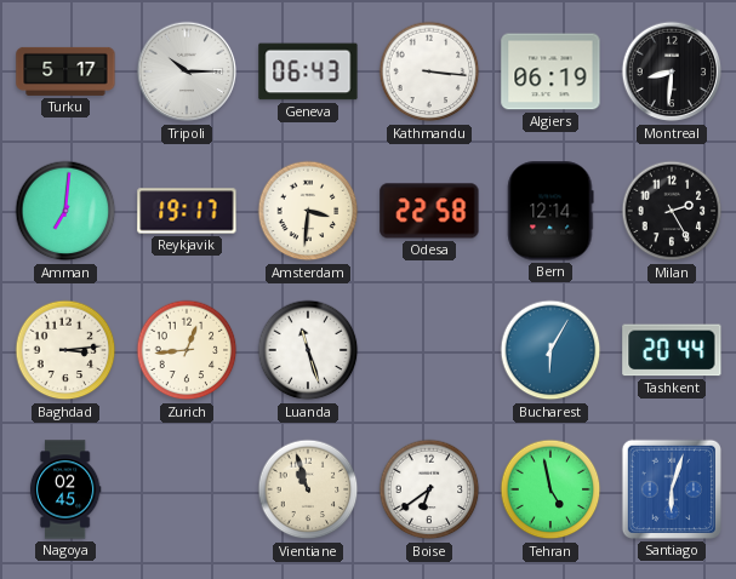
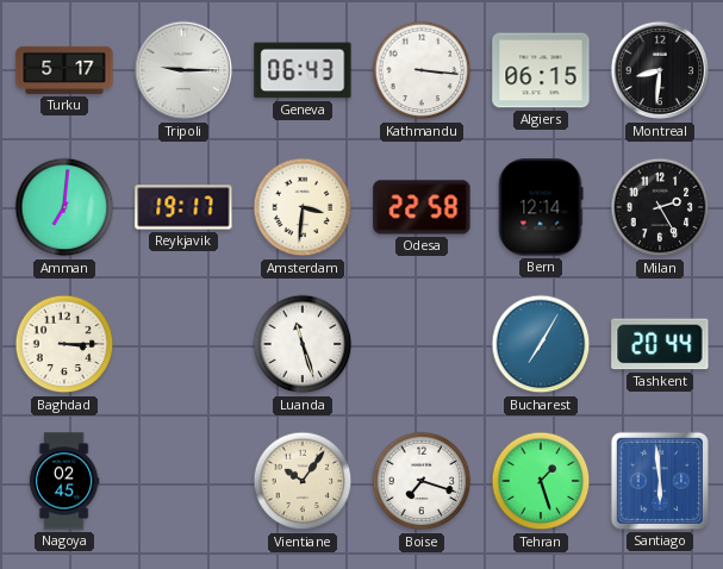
Tripoli: 10:15 -> 9:15 (183, 70)
Algiers: 06:19 -> 06:15 (541, 70)
Baghdad: 3:14 -> 3:15 (64, 344)
Zurich: 12:44 -> none (187, 350)
Bucharest: 6:05 -> 7:05 (541, 344)
Vientiane: 10:57 -> 10:06 (303, 481)
Boise: 6:39 -> 7:18 (422, 481)
Tehran: 4:58 -> 1:27 (541, 481)
Santiago: 6:03 -> 5:59 (660, 481)
